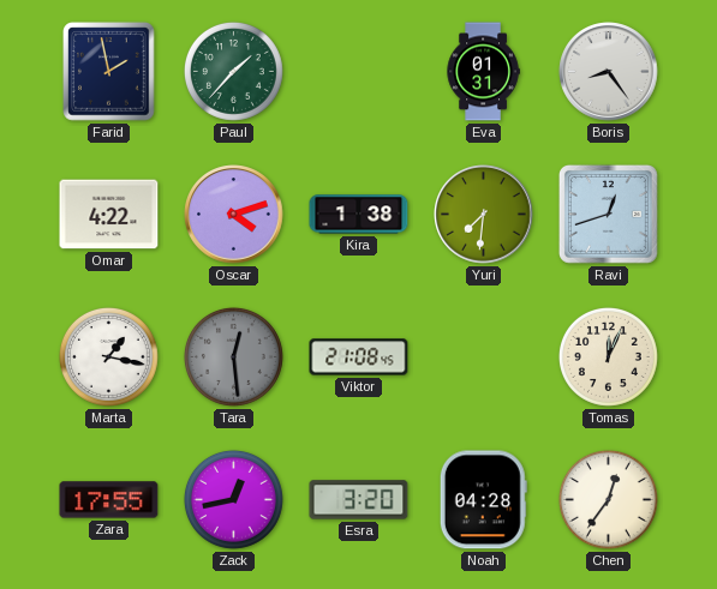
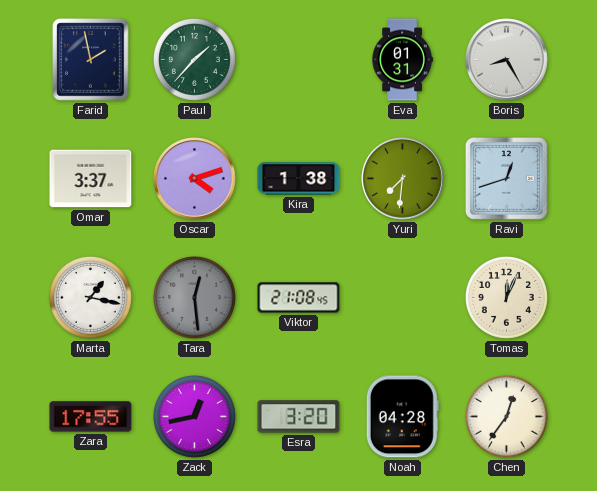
Boris: 8:24 -> 8:25 (507, 60)
Omar: 4:22 -> 3:37 (91, 179)
